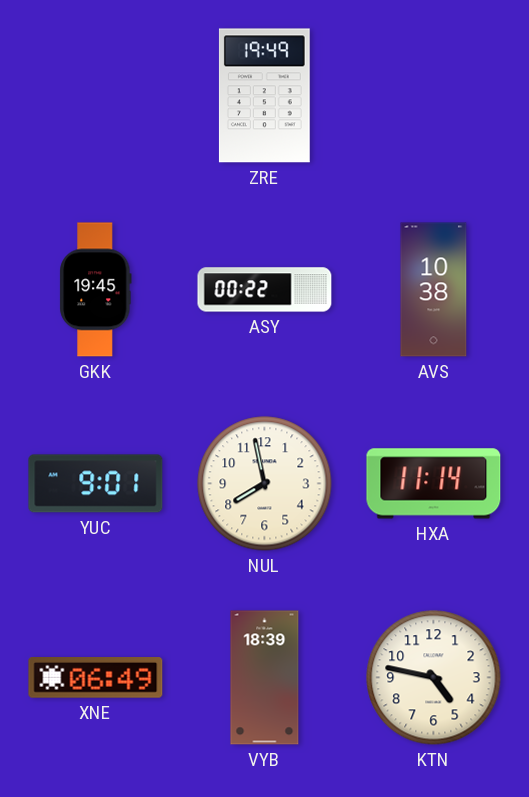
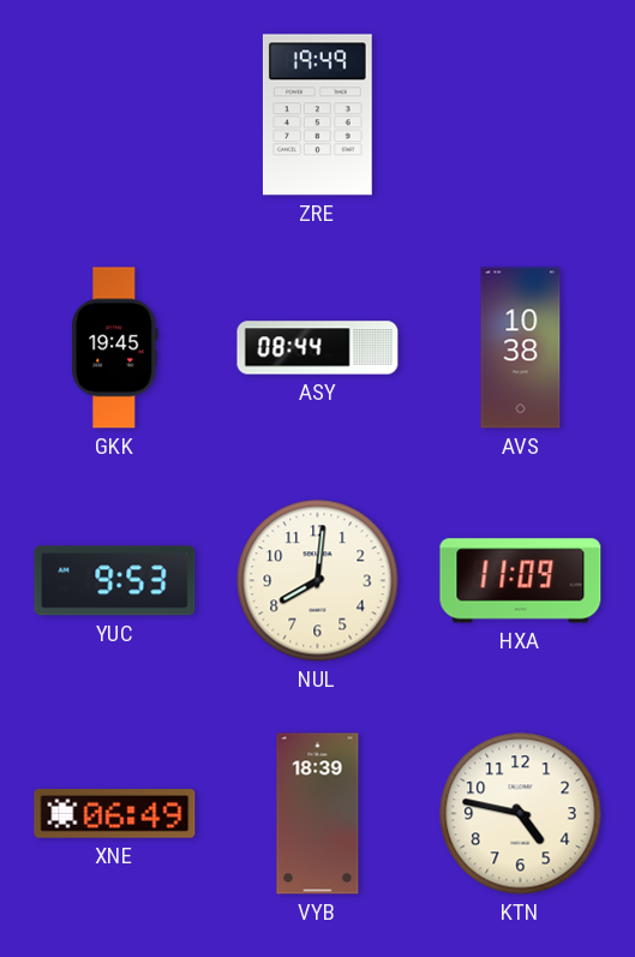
ASY: 00:22 -> 08:44 (318, 348)
YUC: 9:01 -> 9:53 (115, 581)
NUL: 7:58 -> 8:01 (318, 581)
HXA: 11:14 -> 11:09 (521, 581)
